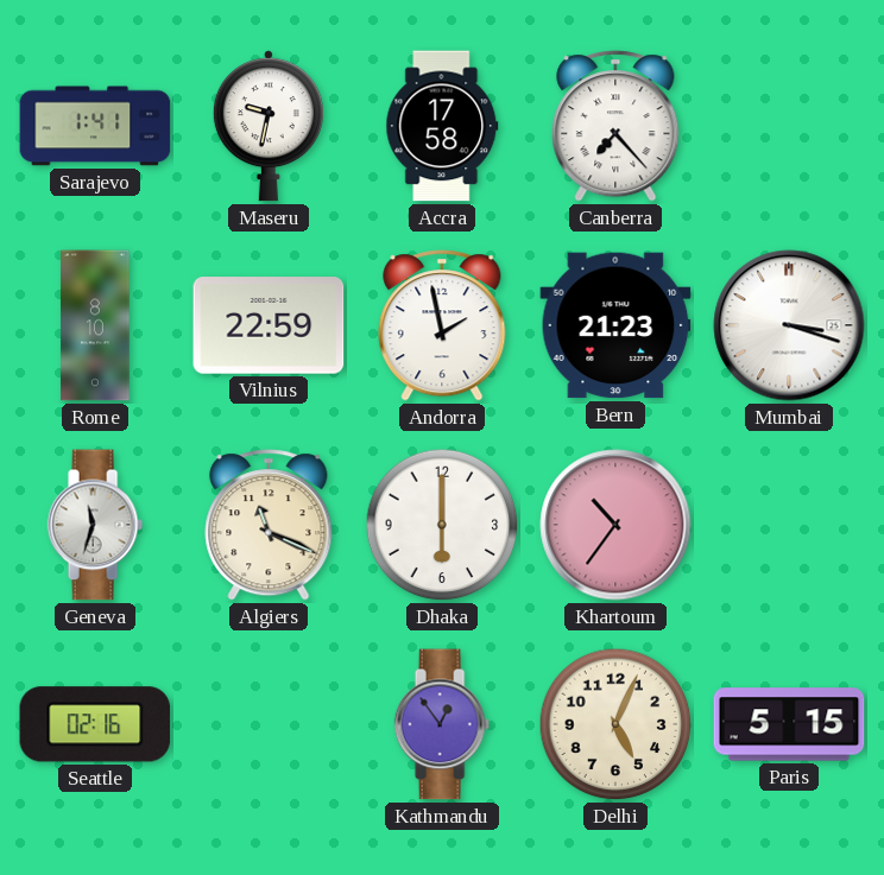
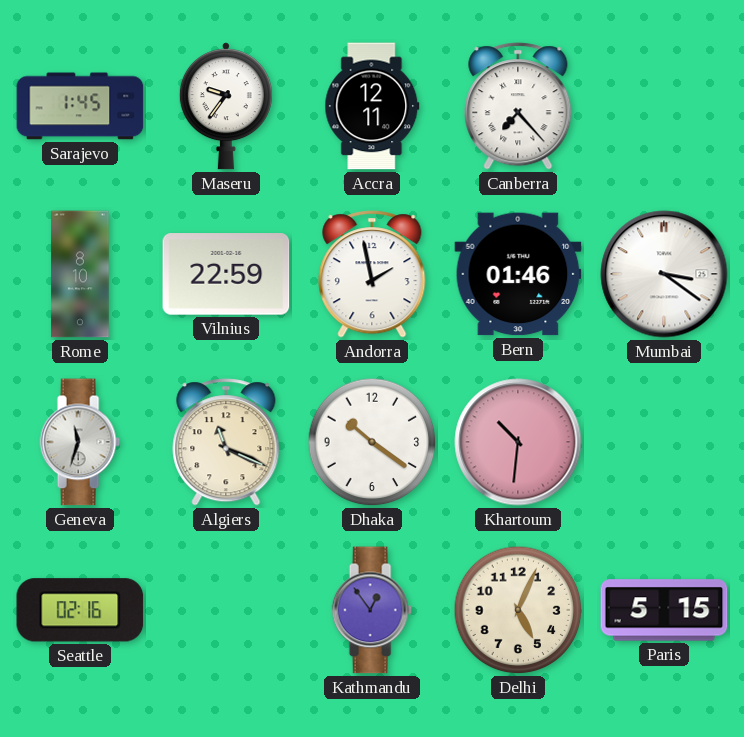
Sarajevo: 1:41 -> 1:45 (80, 106)
Maseru: 9:32 -> 9:36 (226, 106)
Accra: 17:58 -> 12:11 (372, 106)
Bern: 21:23 -> 01:46 (518, 274)
Mumbai: 3:18 -> 3:21 (664, 274)
Dhaka: 6:00 -> 10:21 (372, 442)
Khartoum: 10:36 -> 10:31 (518, 442)
